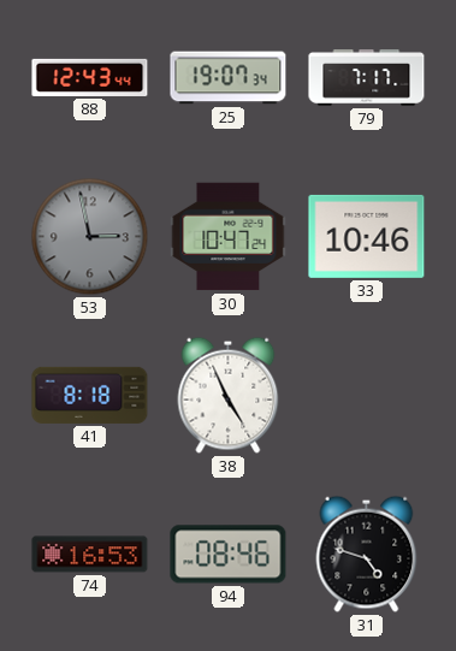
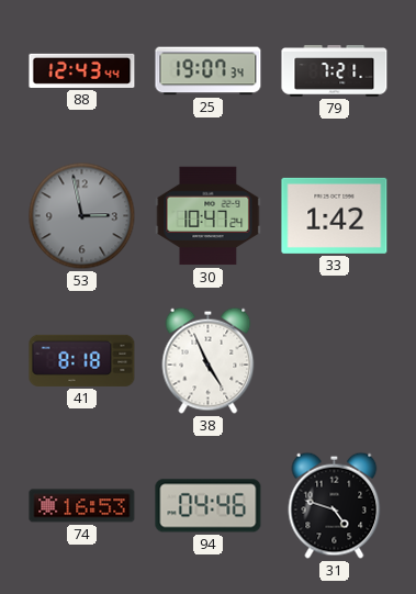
79: 7:17 -> 7:21 (335, 71)
33: 10:46 -> 1:42 (335, 215)
94: 08:46 -> 04:46 (209, 506)
